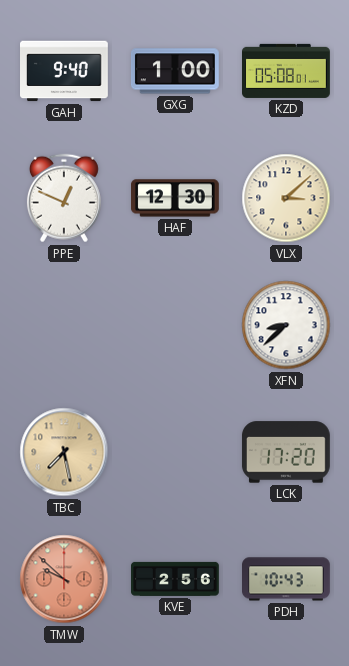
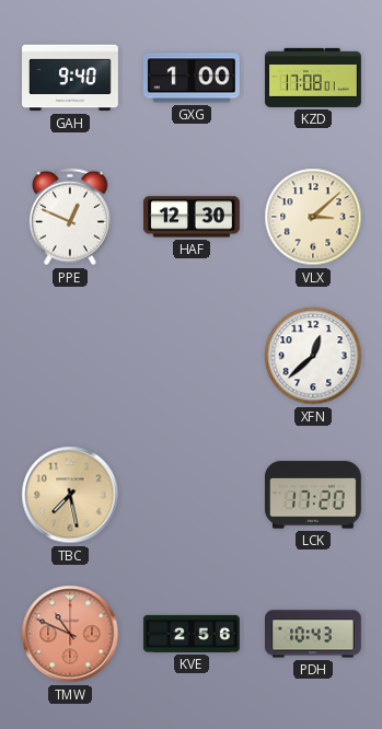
KZD: 05:08 -> 17:08 (314, 78)
XFN: 8:38 -> 12:38 (313, 356)
TMW: 9:52 -> 10:49 (70, 634)
